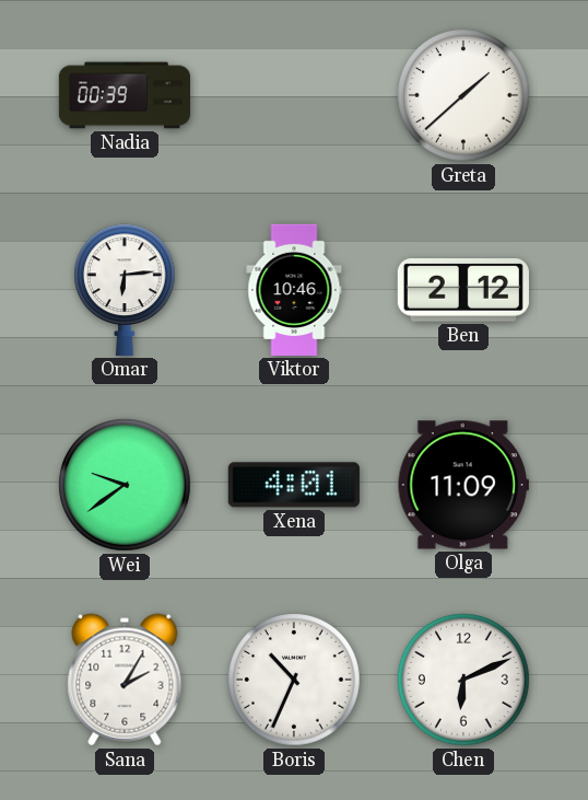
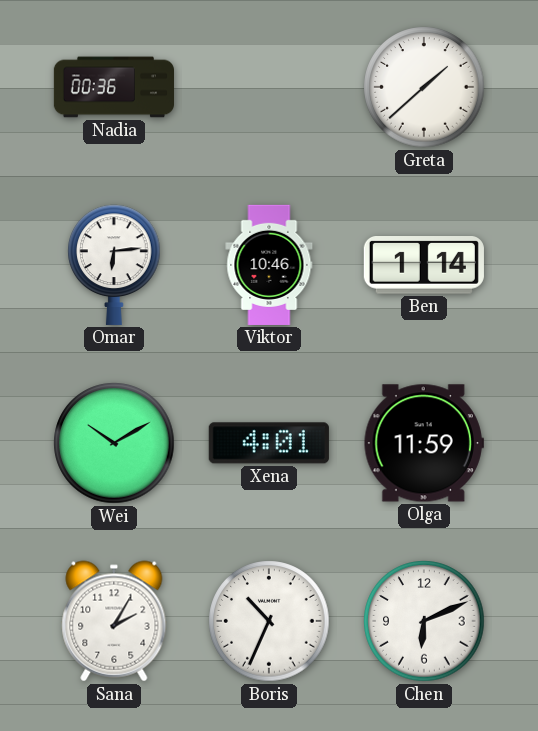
Nadia: 00:39 -> 00:36 (113, 87)
Ben: 2:12 -> 1:14 (424, 266)
Wei: 9:39 -> 10:10 (114, 443)
Olga: 11:09 -> 11:59 (424, 443)
